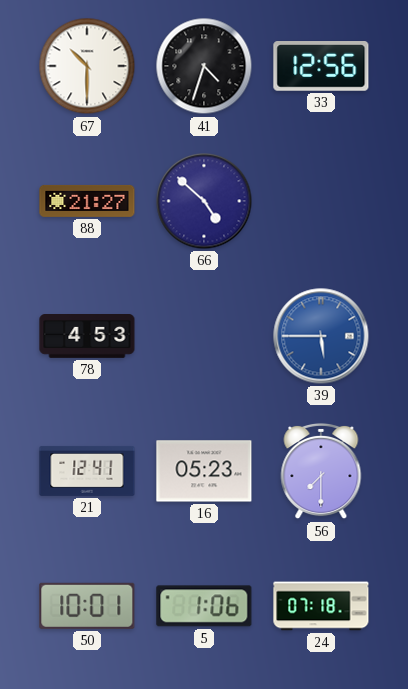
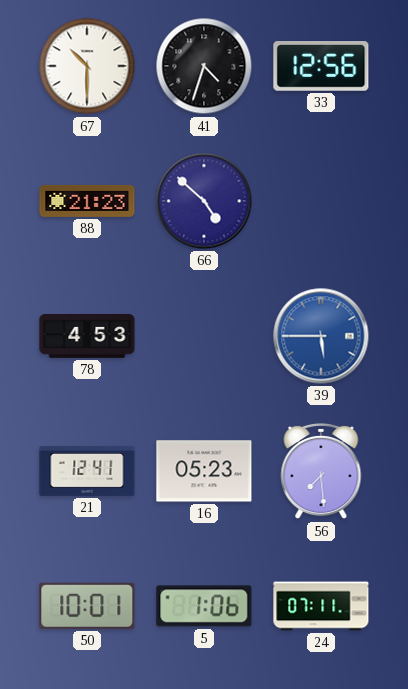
88: 21:27 -> 21:23 (87, 201)
56: 7:30 -> 7:29 (321, 471)
24: 07:18 -> 07:11 (321, 606)
